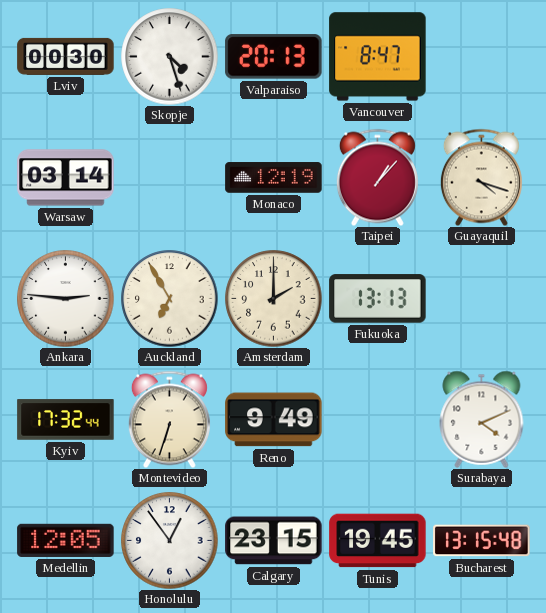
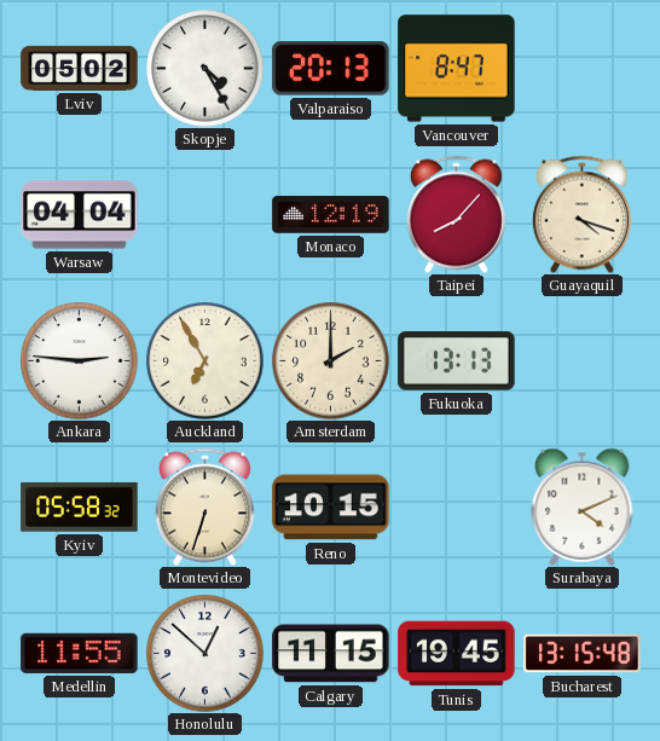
Lviv: 00:30 -> 05:02 (80, 68)
Skopje: 4:27 -> 4:25 (205, 69)
Warsaw: 03:14 -> 04:04 (80, 215)
Taipei: 1:07 -> 8:07 (456, 214)
Kyiv: 17:32 -> 05:58 (80, 508)
Reno: 9:49 -> 10:15 (331, 508)
Medellin: 12:05 -> 11:55 (80, 653)
Honolulu: 12:54 -> 12:52 (205, 654)
Calgary: 23:15 -> 11:15 (331, 654)
